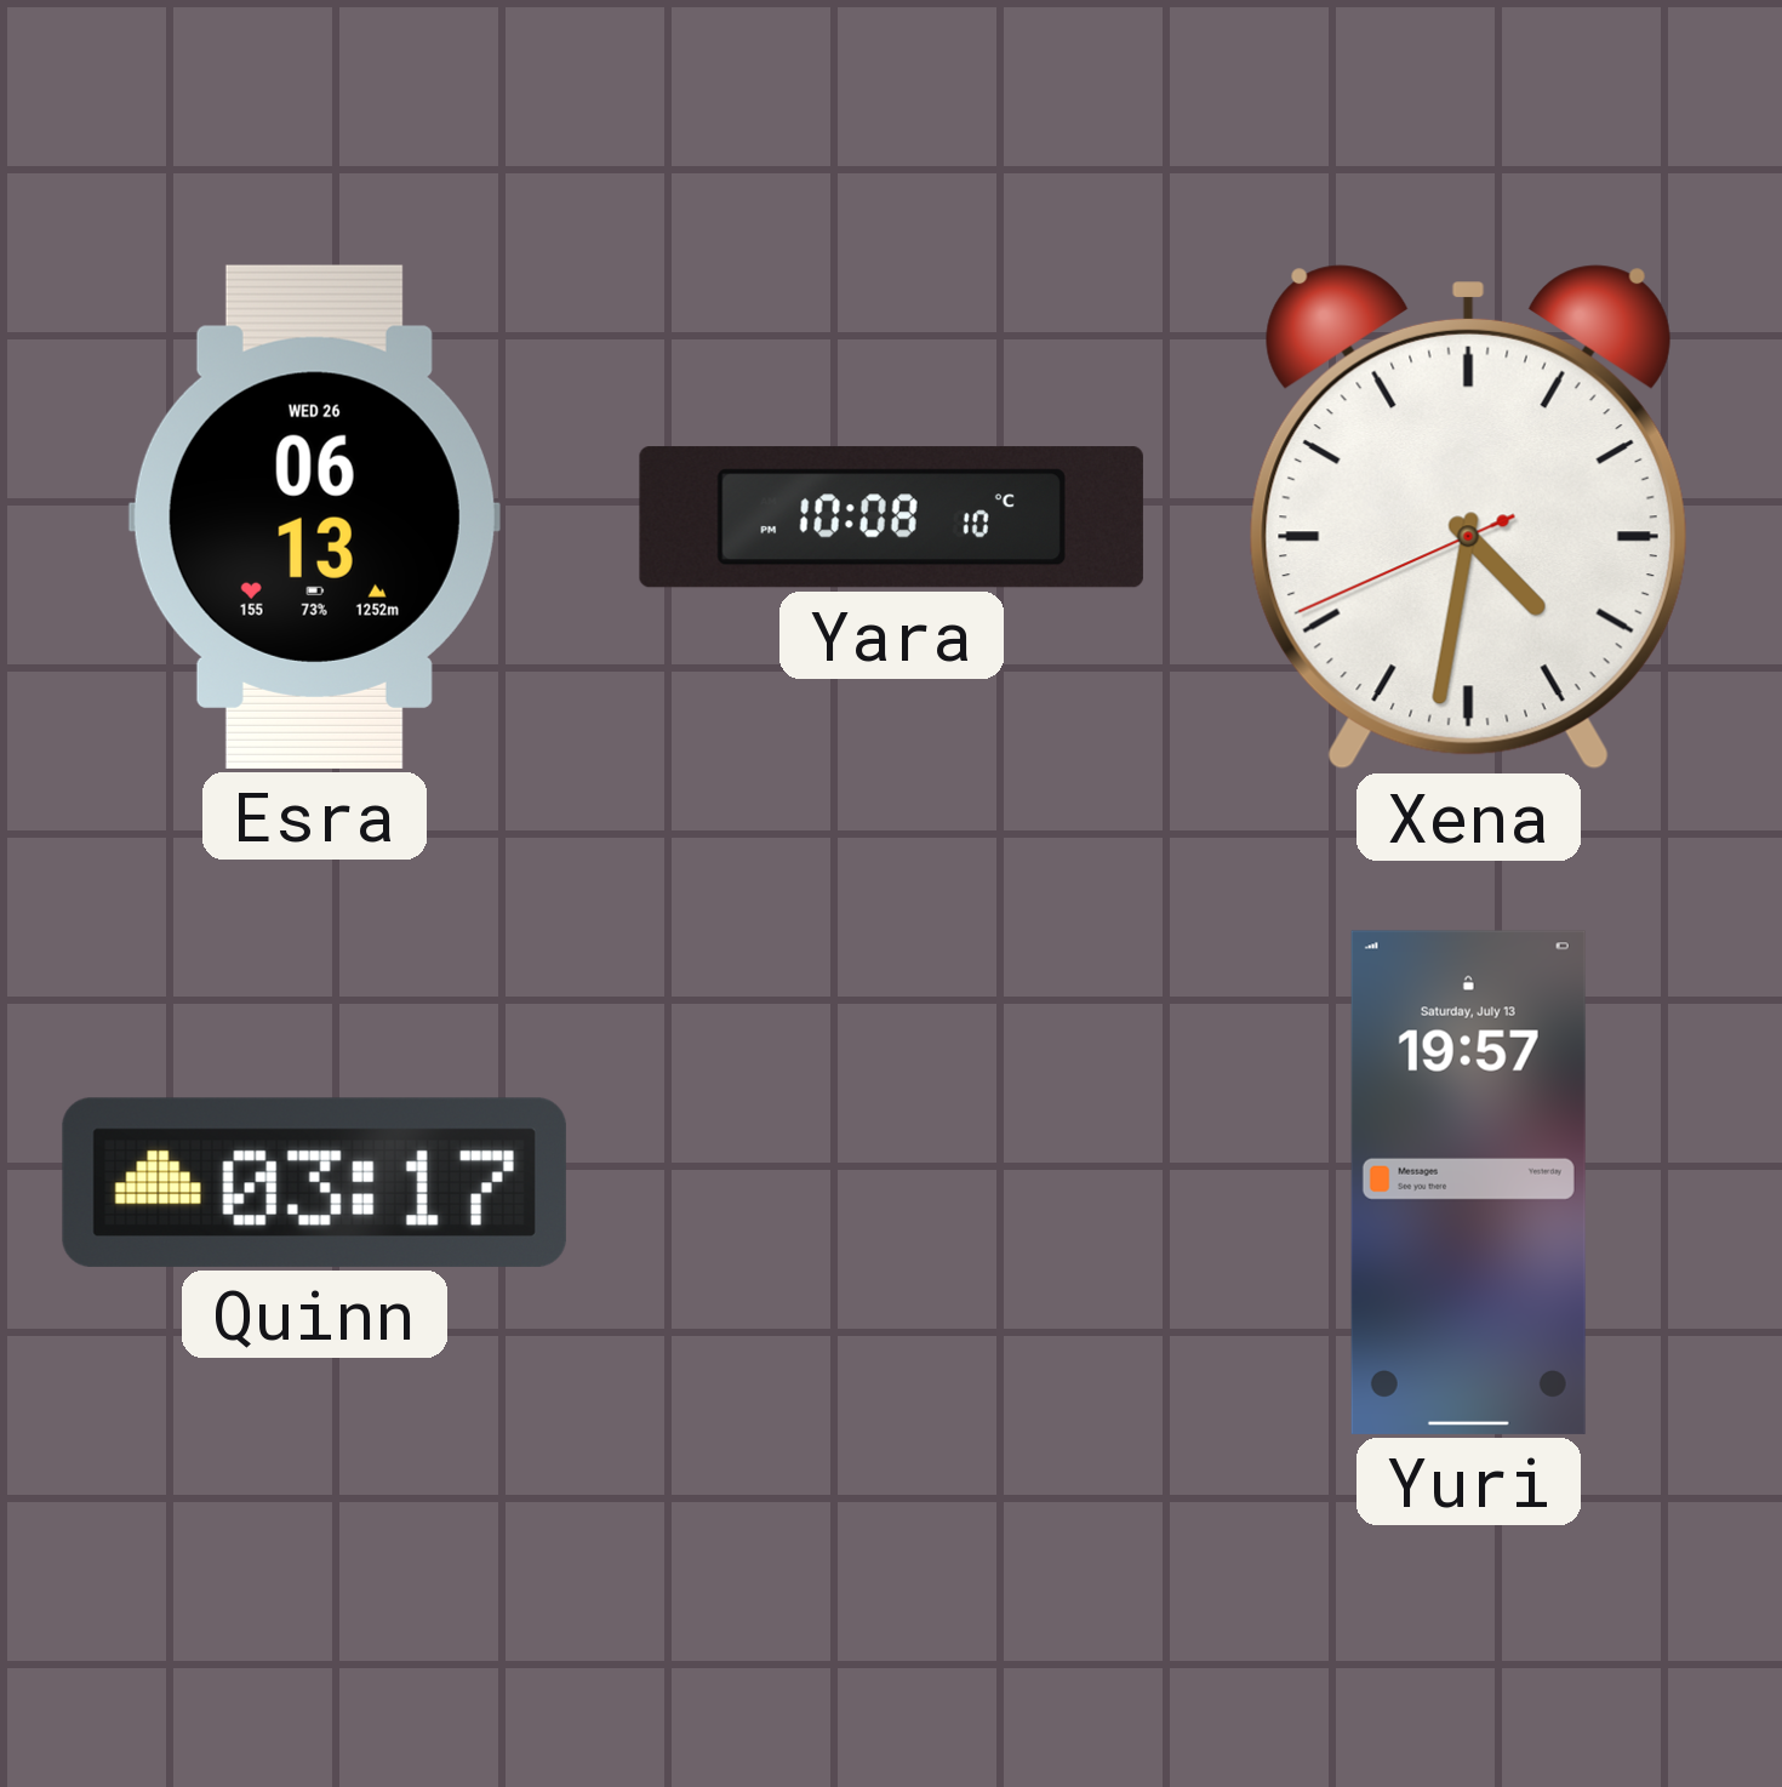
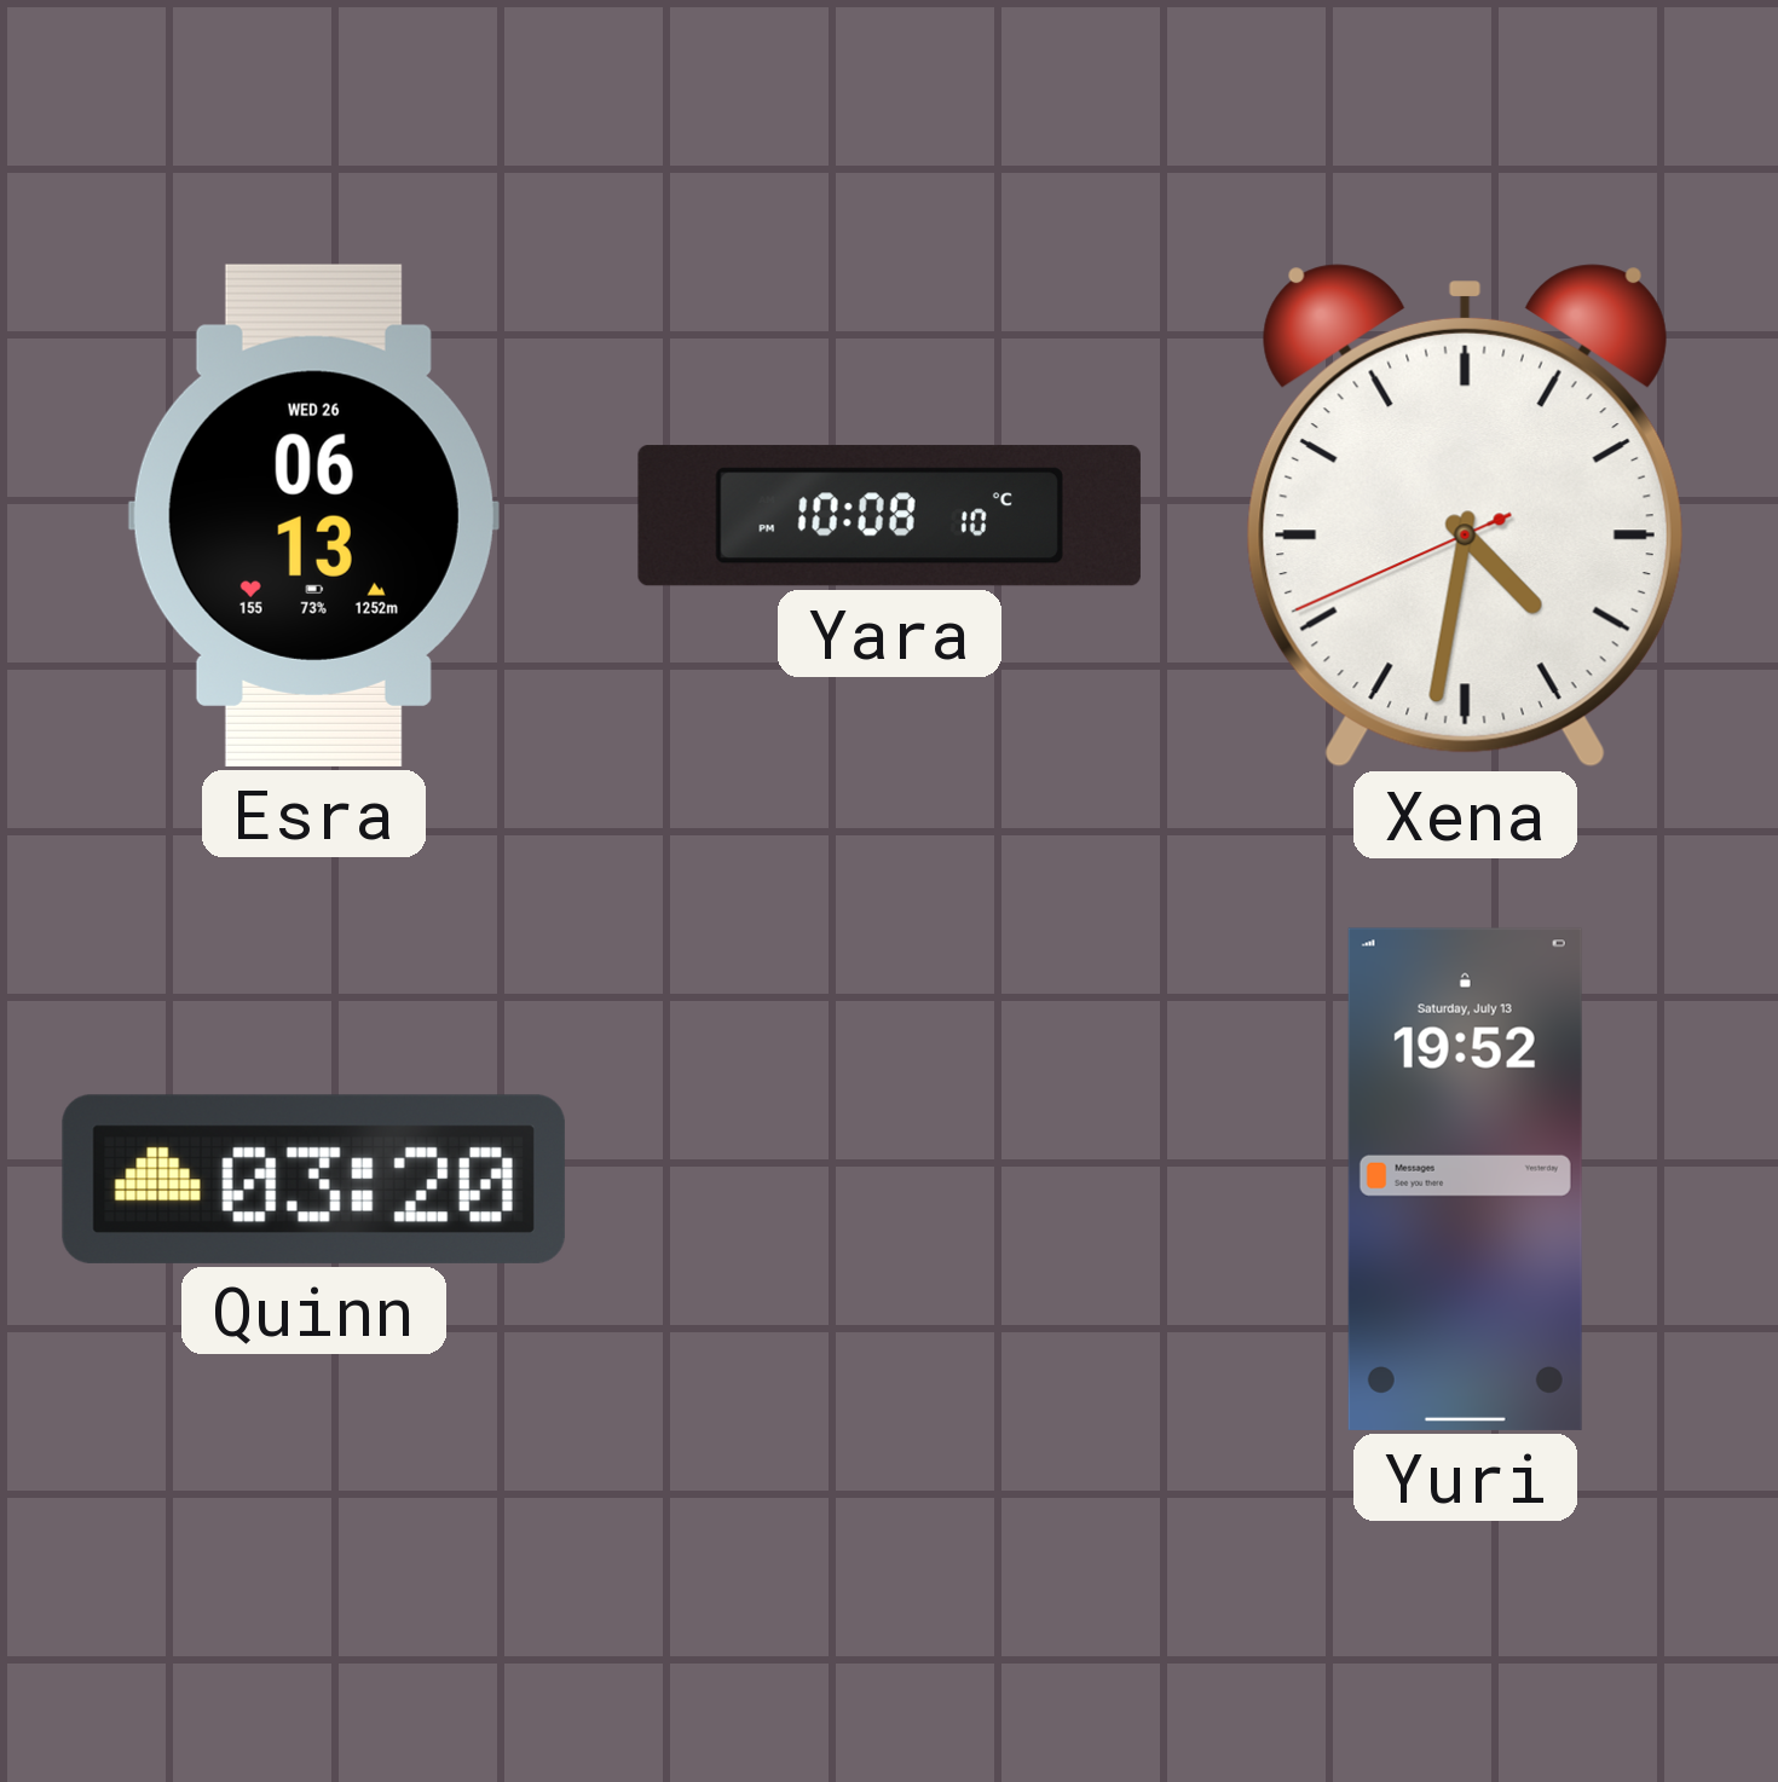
Quinn: 03:17 -> 03:20 (313, 1179)
Yuri: 19:57 -> 19:52 (1465, 1179)
